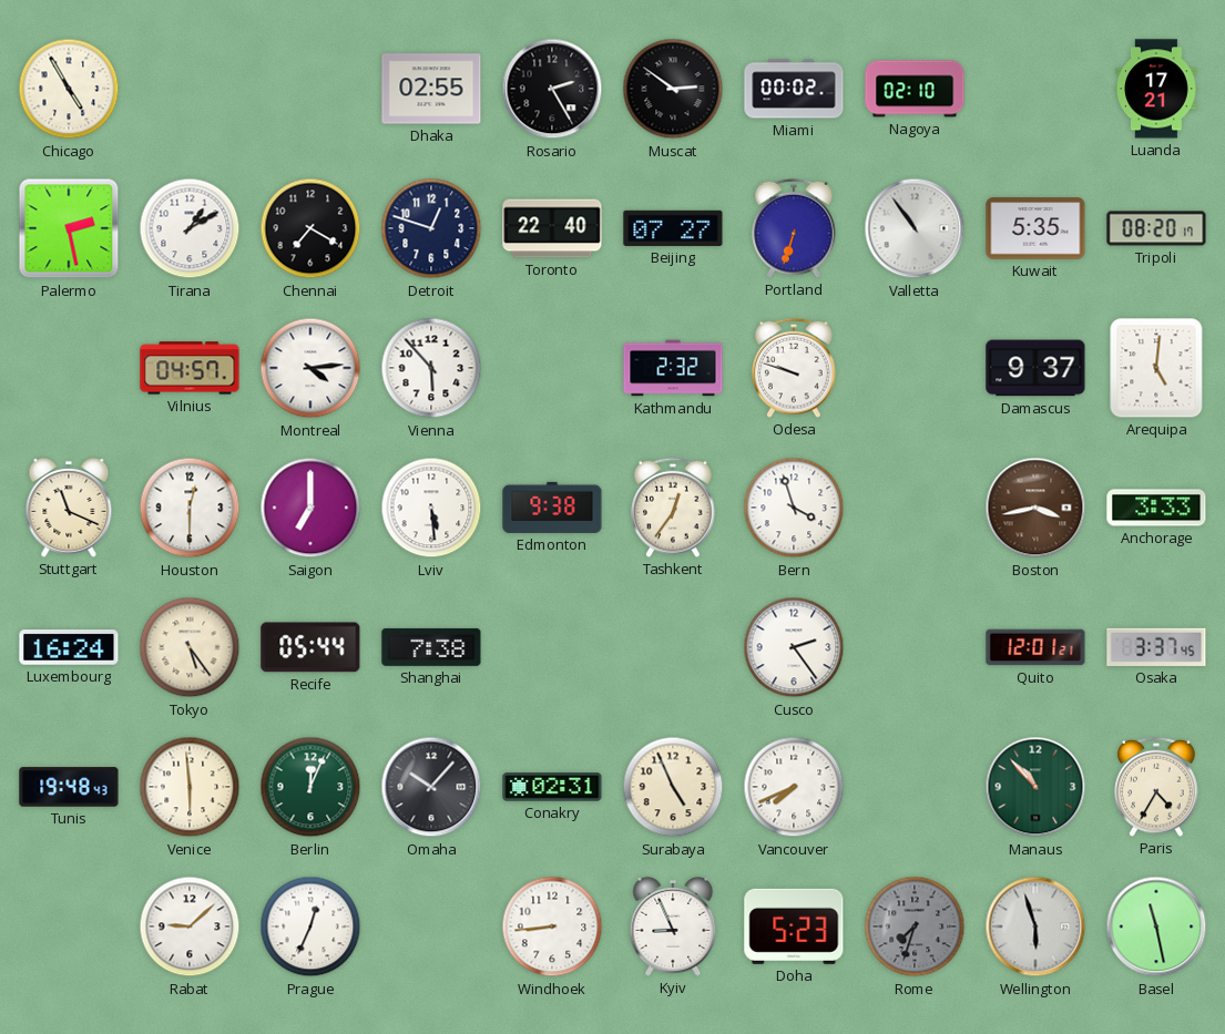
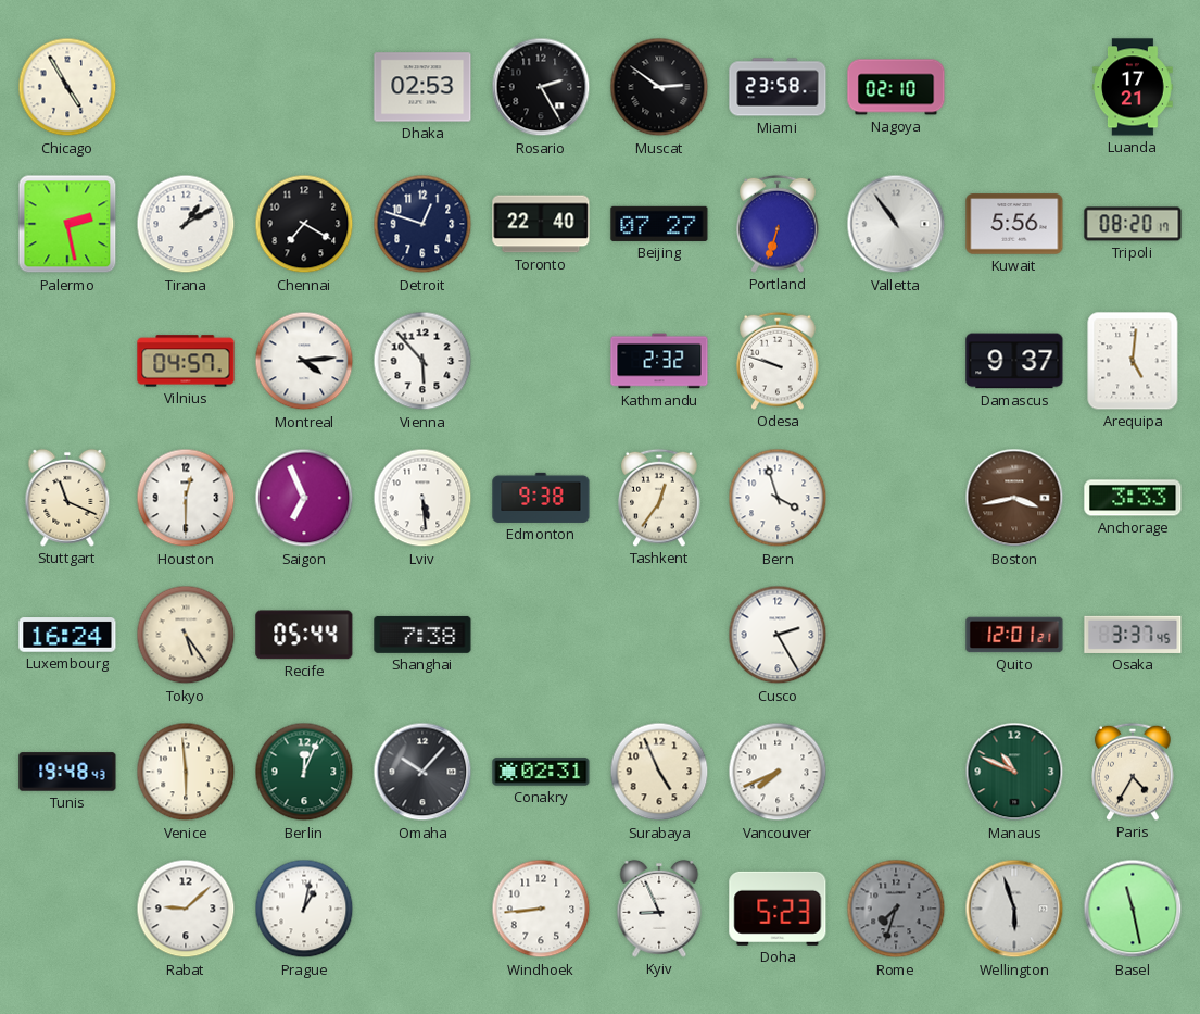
Dhaka: 02:55 -> 02:53 (422, 87)
Miami: 00:02 -> 23:58 (778, 87)
Kuwait: 5:35 -> 5:56 (1014, 224)
Saigon: 7:00 -> 6:56 (304, 498)
Cusco: 2:24 -> 2:25 (778, 635)
Manaus: 10:53 -> 10:49 (1014, 772)
Prague: 12:34 -> 1:02 (304, 909)
